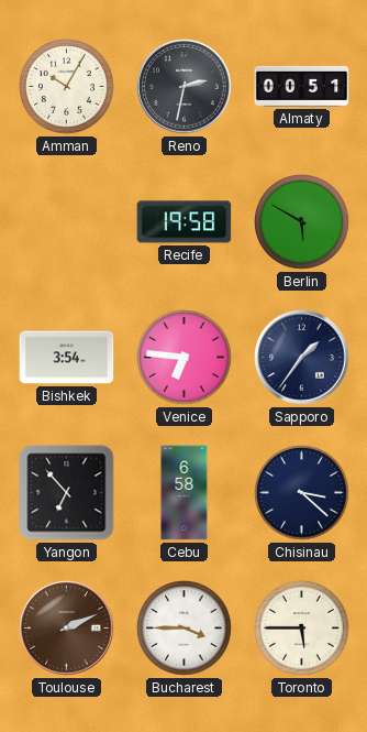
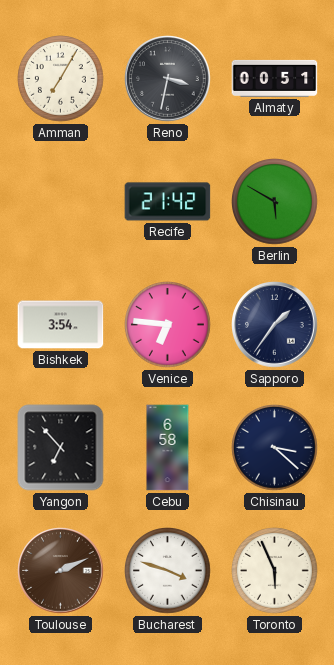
Amman: 10:05 -> 7:05 (61, 79)
Reno: 2:32 -> 3:32 (168, 79)
Recife: 19:58 -> 21:42 (168, 202)
Bucharest: 3:45 -> 3:48 (168, 571)
Toronto: 5:45 -> 5:56 (275, 571)
